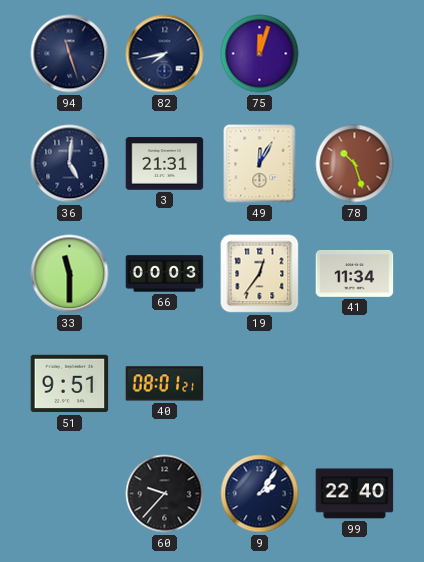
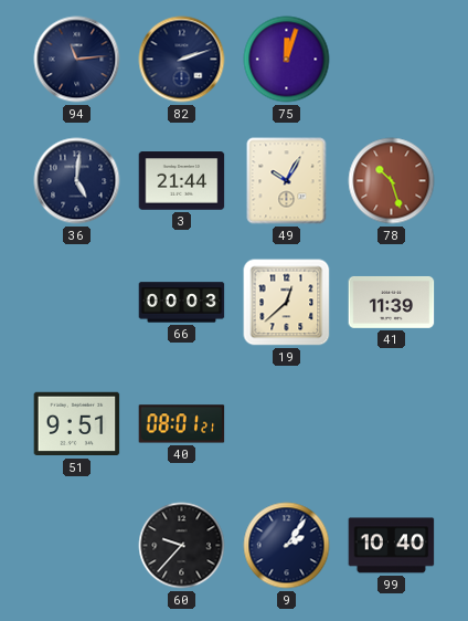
94: 11:27 -> 11:14 (77, 60)
82: 7:43 -> 2:12 (182, 60)
3: 21:31 -> 21:44 (182, 181)
49: 12:05 -> 10:05 (287, 181)
33: 11:30 -> none (70, 274)
19: 12:36 -> 12:38 (287, 303)
41: 11:34 -> 11:39 (392, 303)
99: 22:40 -> 10:40 (392, 546)
